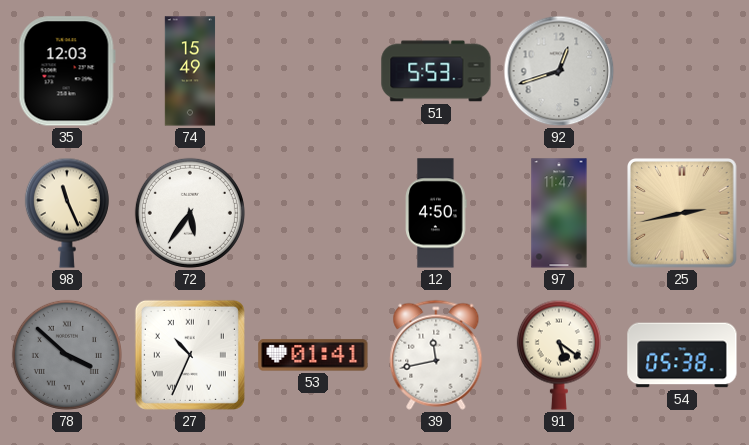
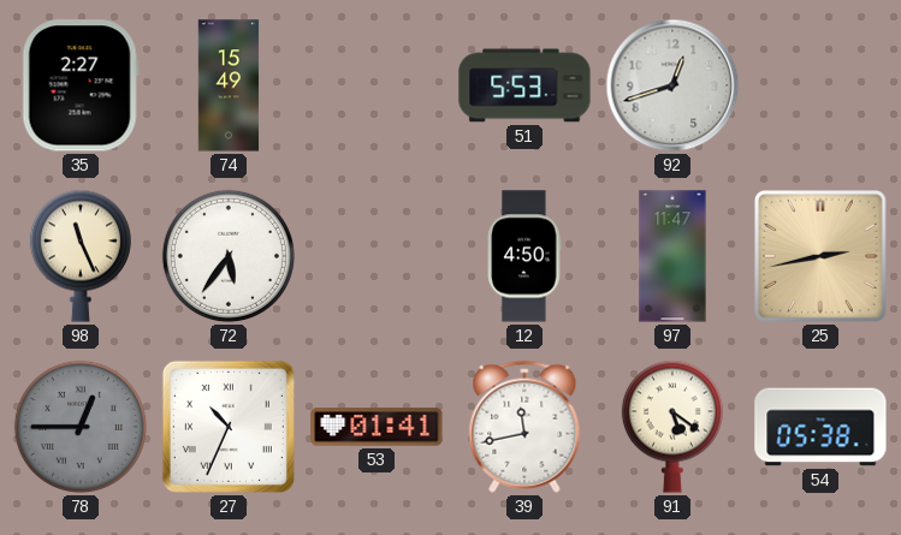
35: 12:03 -> 2:27 (81, 85)
78: 3:52 -> 12:45 (81, 427)
